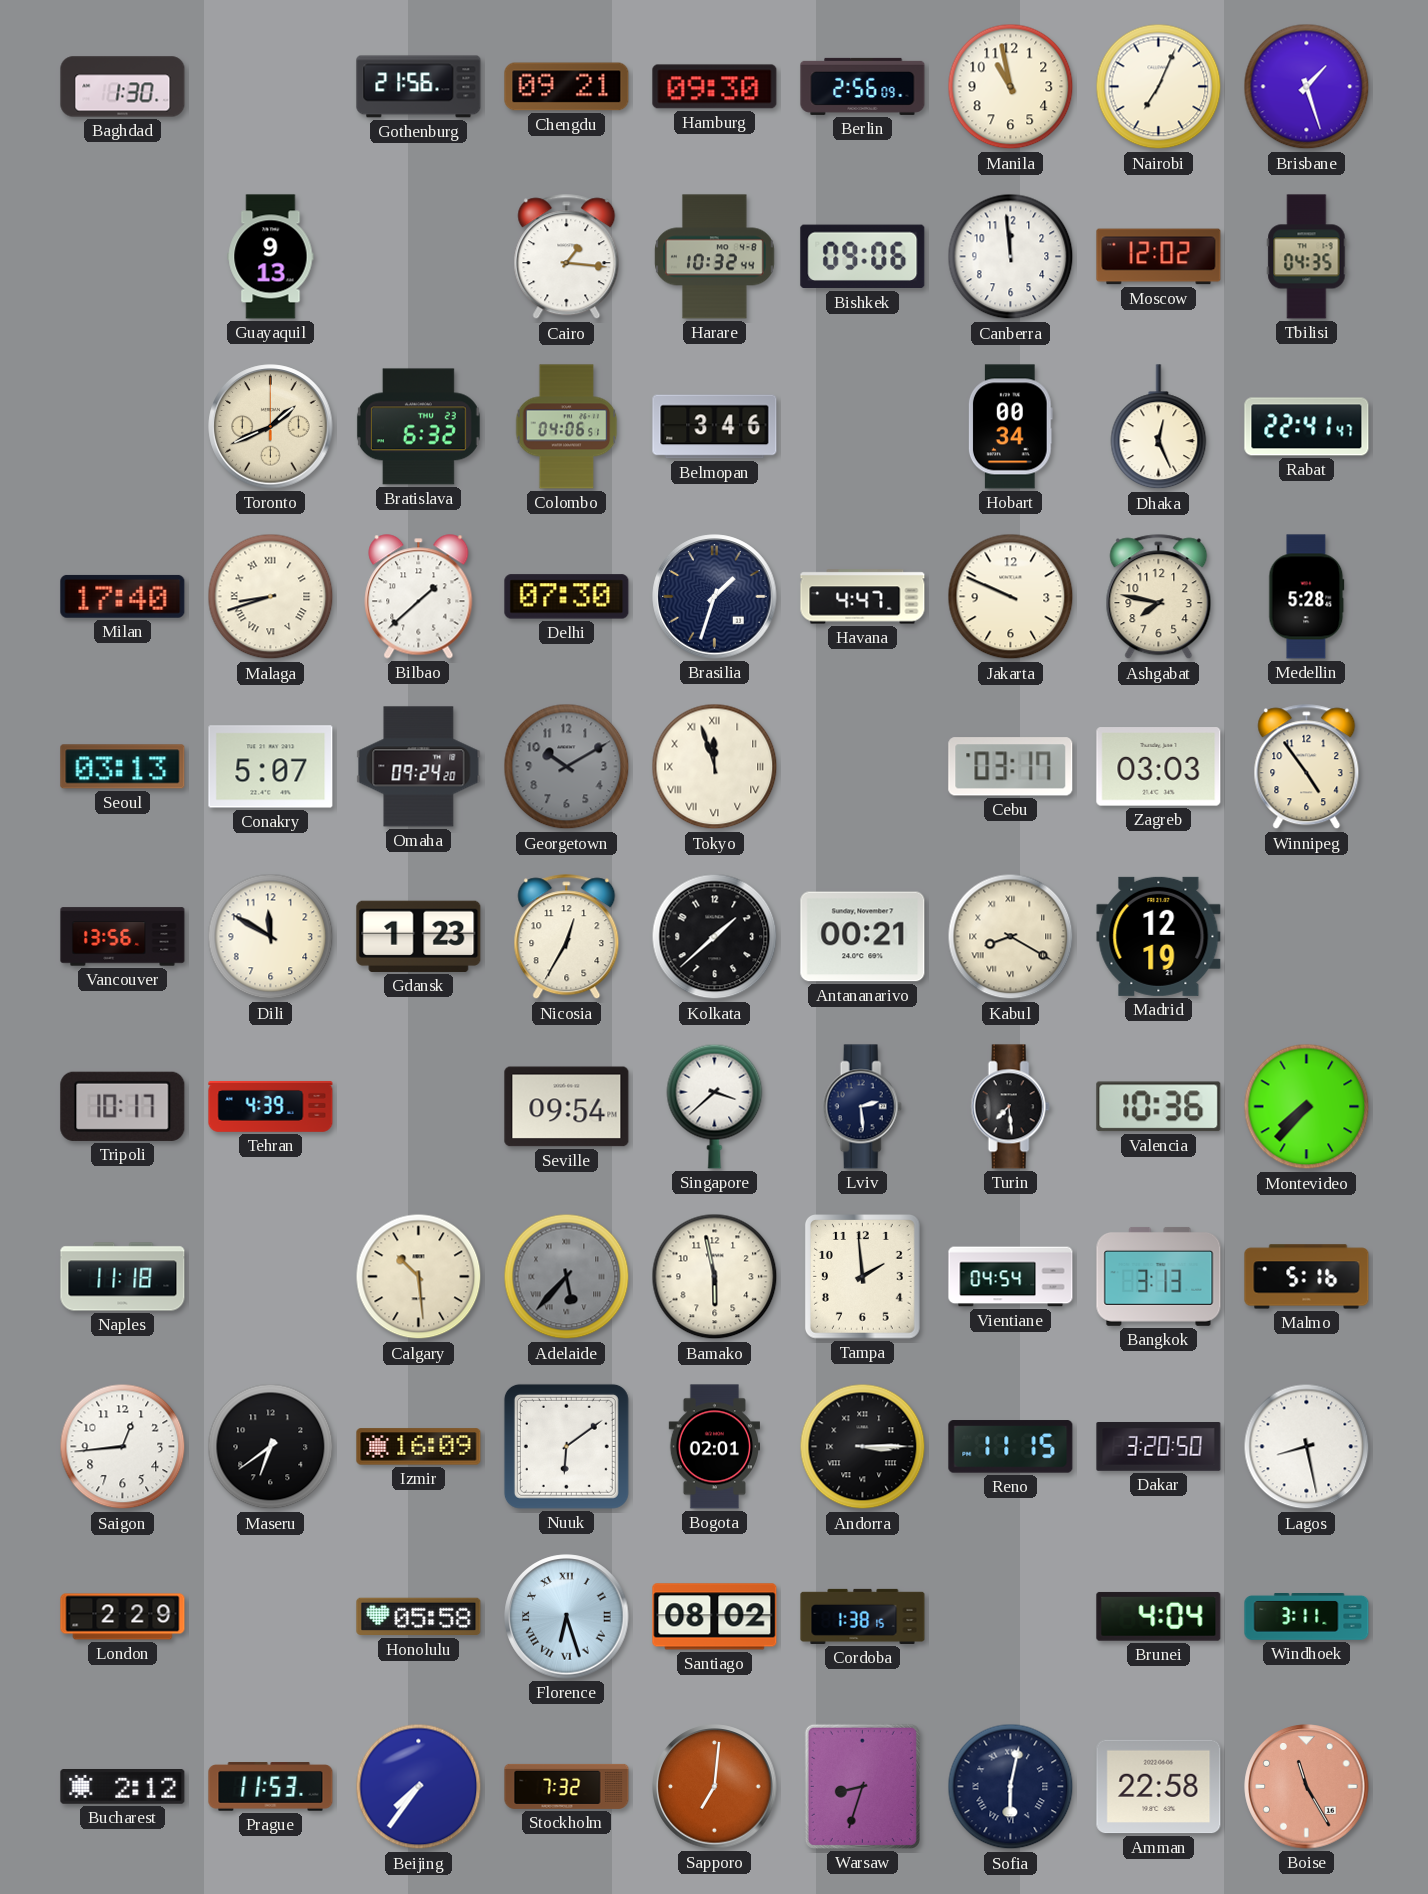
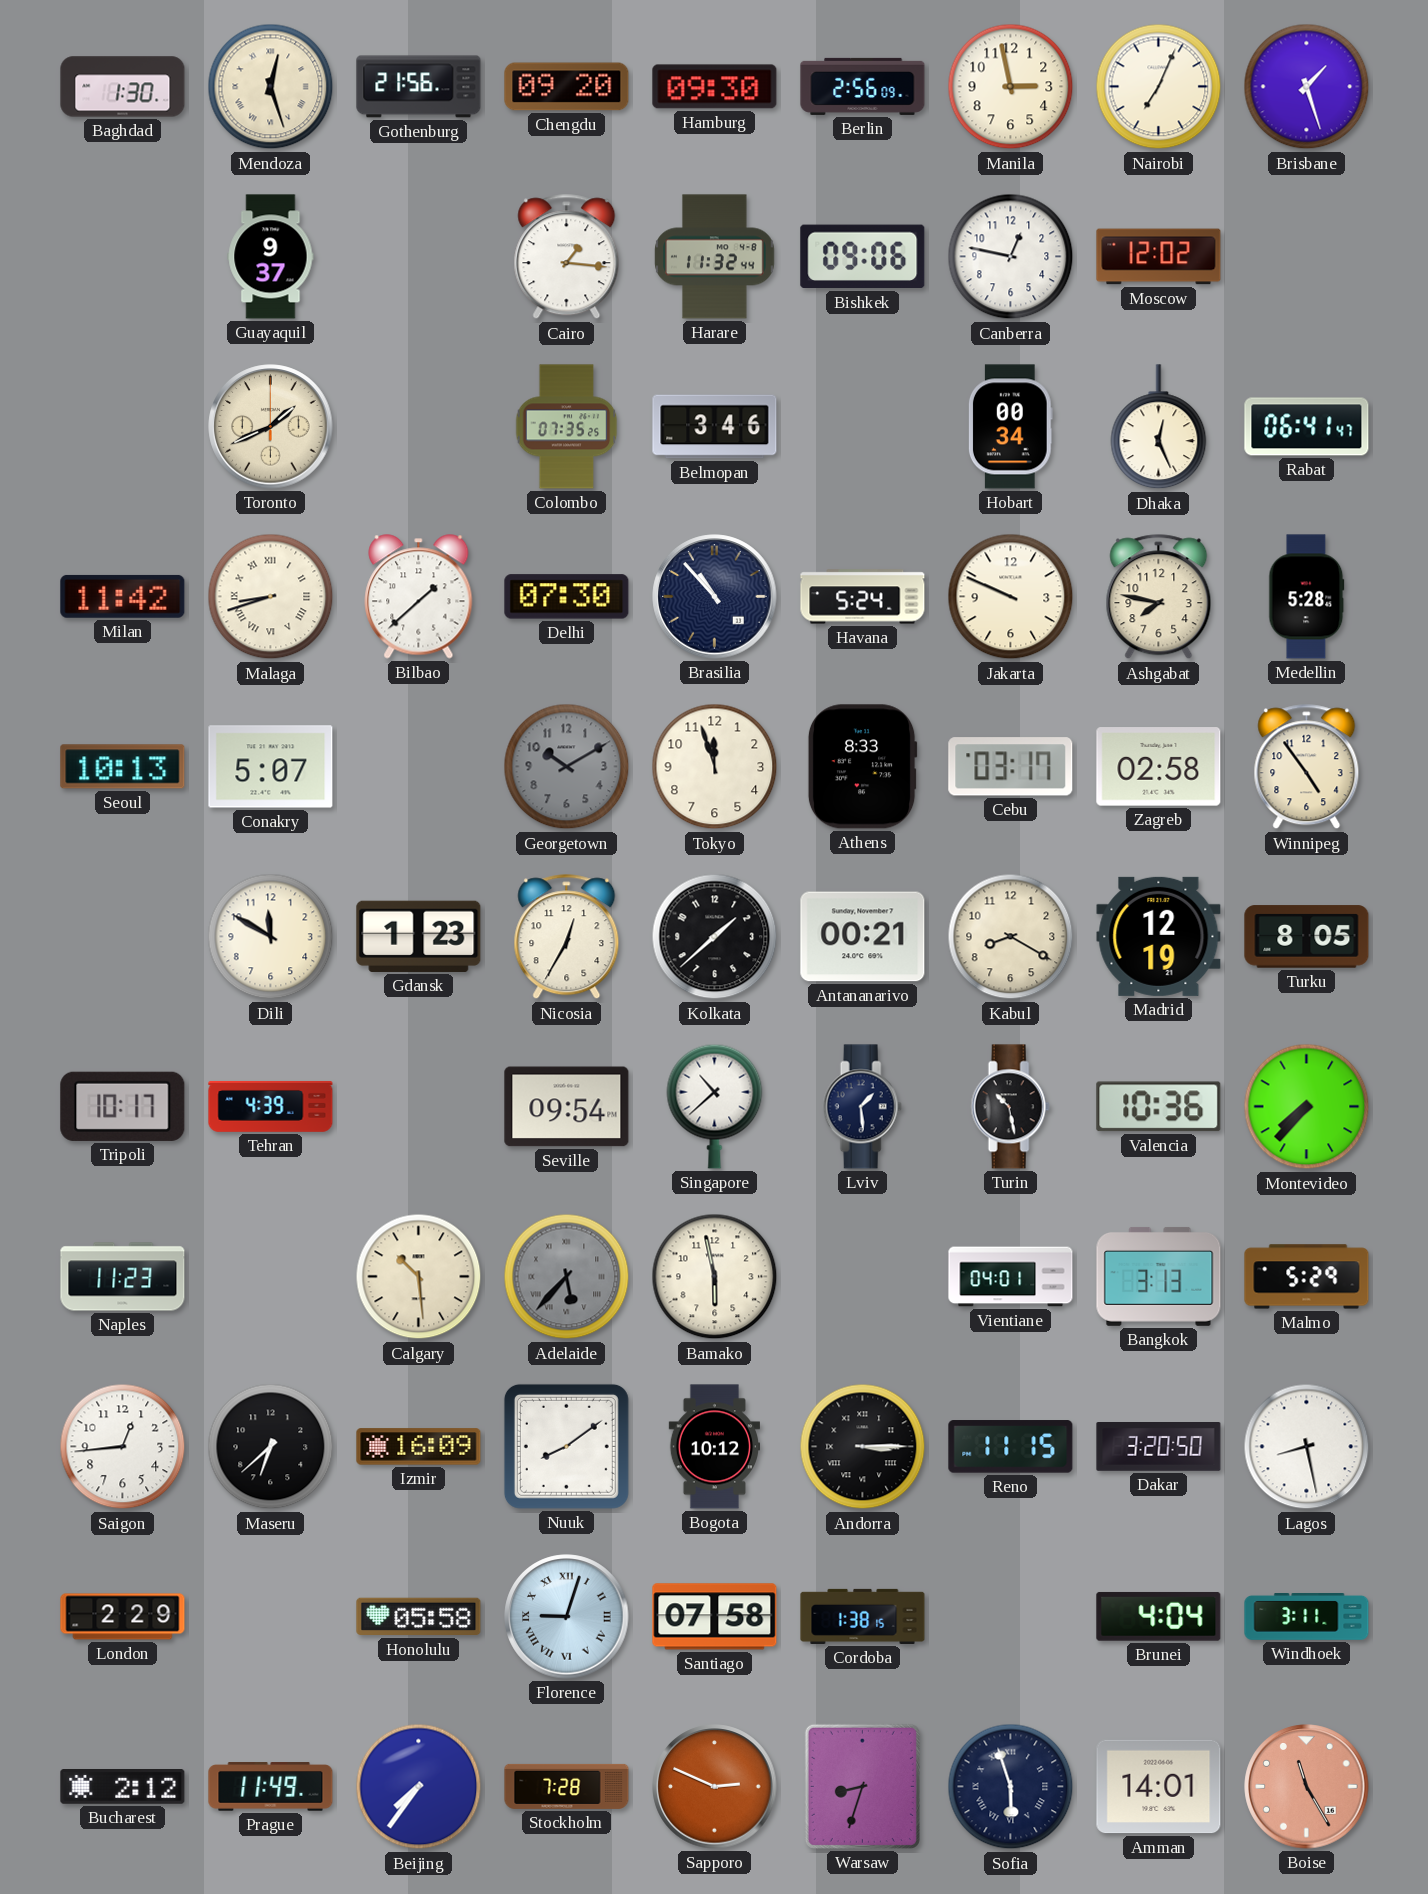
Mendoza: none -> 12:27 (271, 87)
Chengdu: 09:21 -> 09:20 (567, 87)
Manila: 10:58 -> 2:58 (1011, 87)
Guayaquil: 9:13 -> 9:37 (271, 257)
Harare: 10:32 -> 11:32 (715, 257)
Canberra: 11:59 -> 12:47 (1011, 257)
Tbilisi: 04:35 -> none (1307, 257)
Bratislava: 6:32 -> none (418, 427)
Colombo: 04:06 -> 07:35 (567, 427)
Rabat: 22:41 -> 06:41 (1307, 427)
Milan: 17:40 -> 11:42 (123, 596)
Brasilia: 1:33 -> 10:53 (715, 597)
Havana: 4:47 -> 5:24 (863, 597)
Seoul: 03:13 -> 10:13 (123, 767)
Omaha: 09:24 -> none (419, 767)
Tokyo numerals: Roman -> Arabic (715, 767)
Athens: none -> 8:33 (862, 767)
Zagreb: 03:03 -> 02:58 (1159, 767)
Vancouver: 13:56 -> none (123, 937)
Kabul numerals: Roman -> Arabic (1011, 937)
Turku: none -> 8:05 (1307, 937)
Singapore: 3:38 -> 10:38 (715, 1106)
Lviv: 2:29 -> 1:29 (862, 1107)
Turin: 7:29 -> 10:28 (1010, 1107)
Naples: 11:18 -> 11:23 (123, 1277)
Tampa: 1:59 -> none (862, 1277)
Vientiane: 04:54 -> 04:01 (1011, 1277)
Malmo: 5:16 -> 5:29 (1307, 1277)
Maseru: 6:39 -> 6:38 (271, 1447)
Nuuk: 6:09 -> 8:09 (566, 1446)
Bogota: 02:01 -> 10:12 (714, 1447)
Florence: 6:27 -> 9:03 (567, 1617)
Santiago: 08:02 -> 07:58 (715, 1617)
Prague: 11:53 -> 11:49 (271, 1787)
Stockholm: 7:32 -> 7:28 (567, 1786)
Sapporo: 7:01 -> 2:49 (715, 1787)
Sofia: 6:02 -> 5:57 (1011, 1787)
Amman: 22:58 -> 14:01 (1159, 1787)
